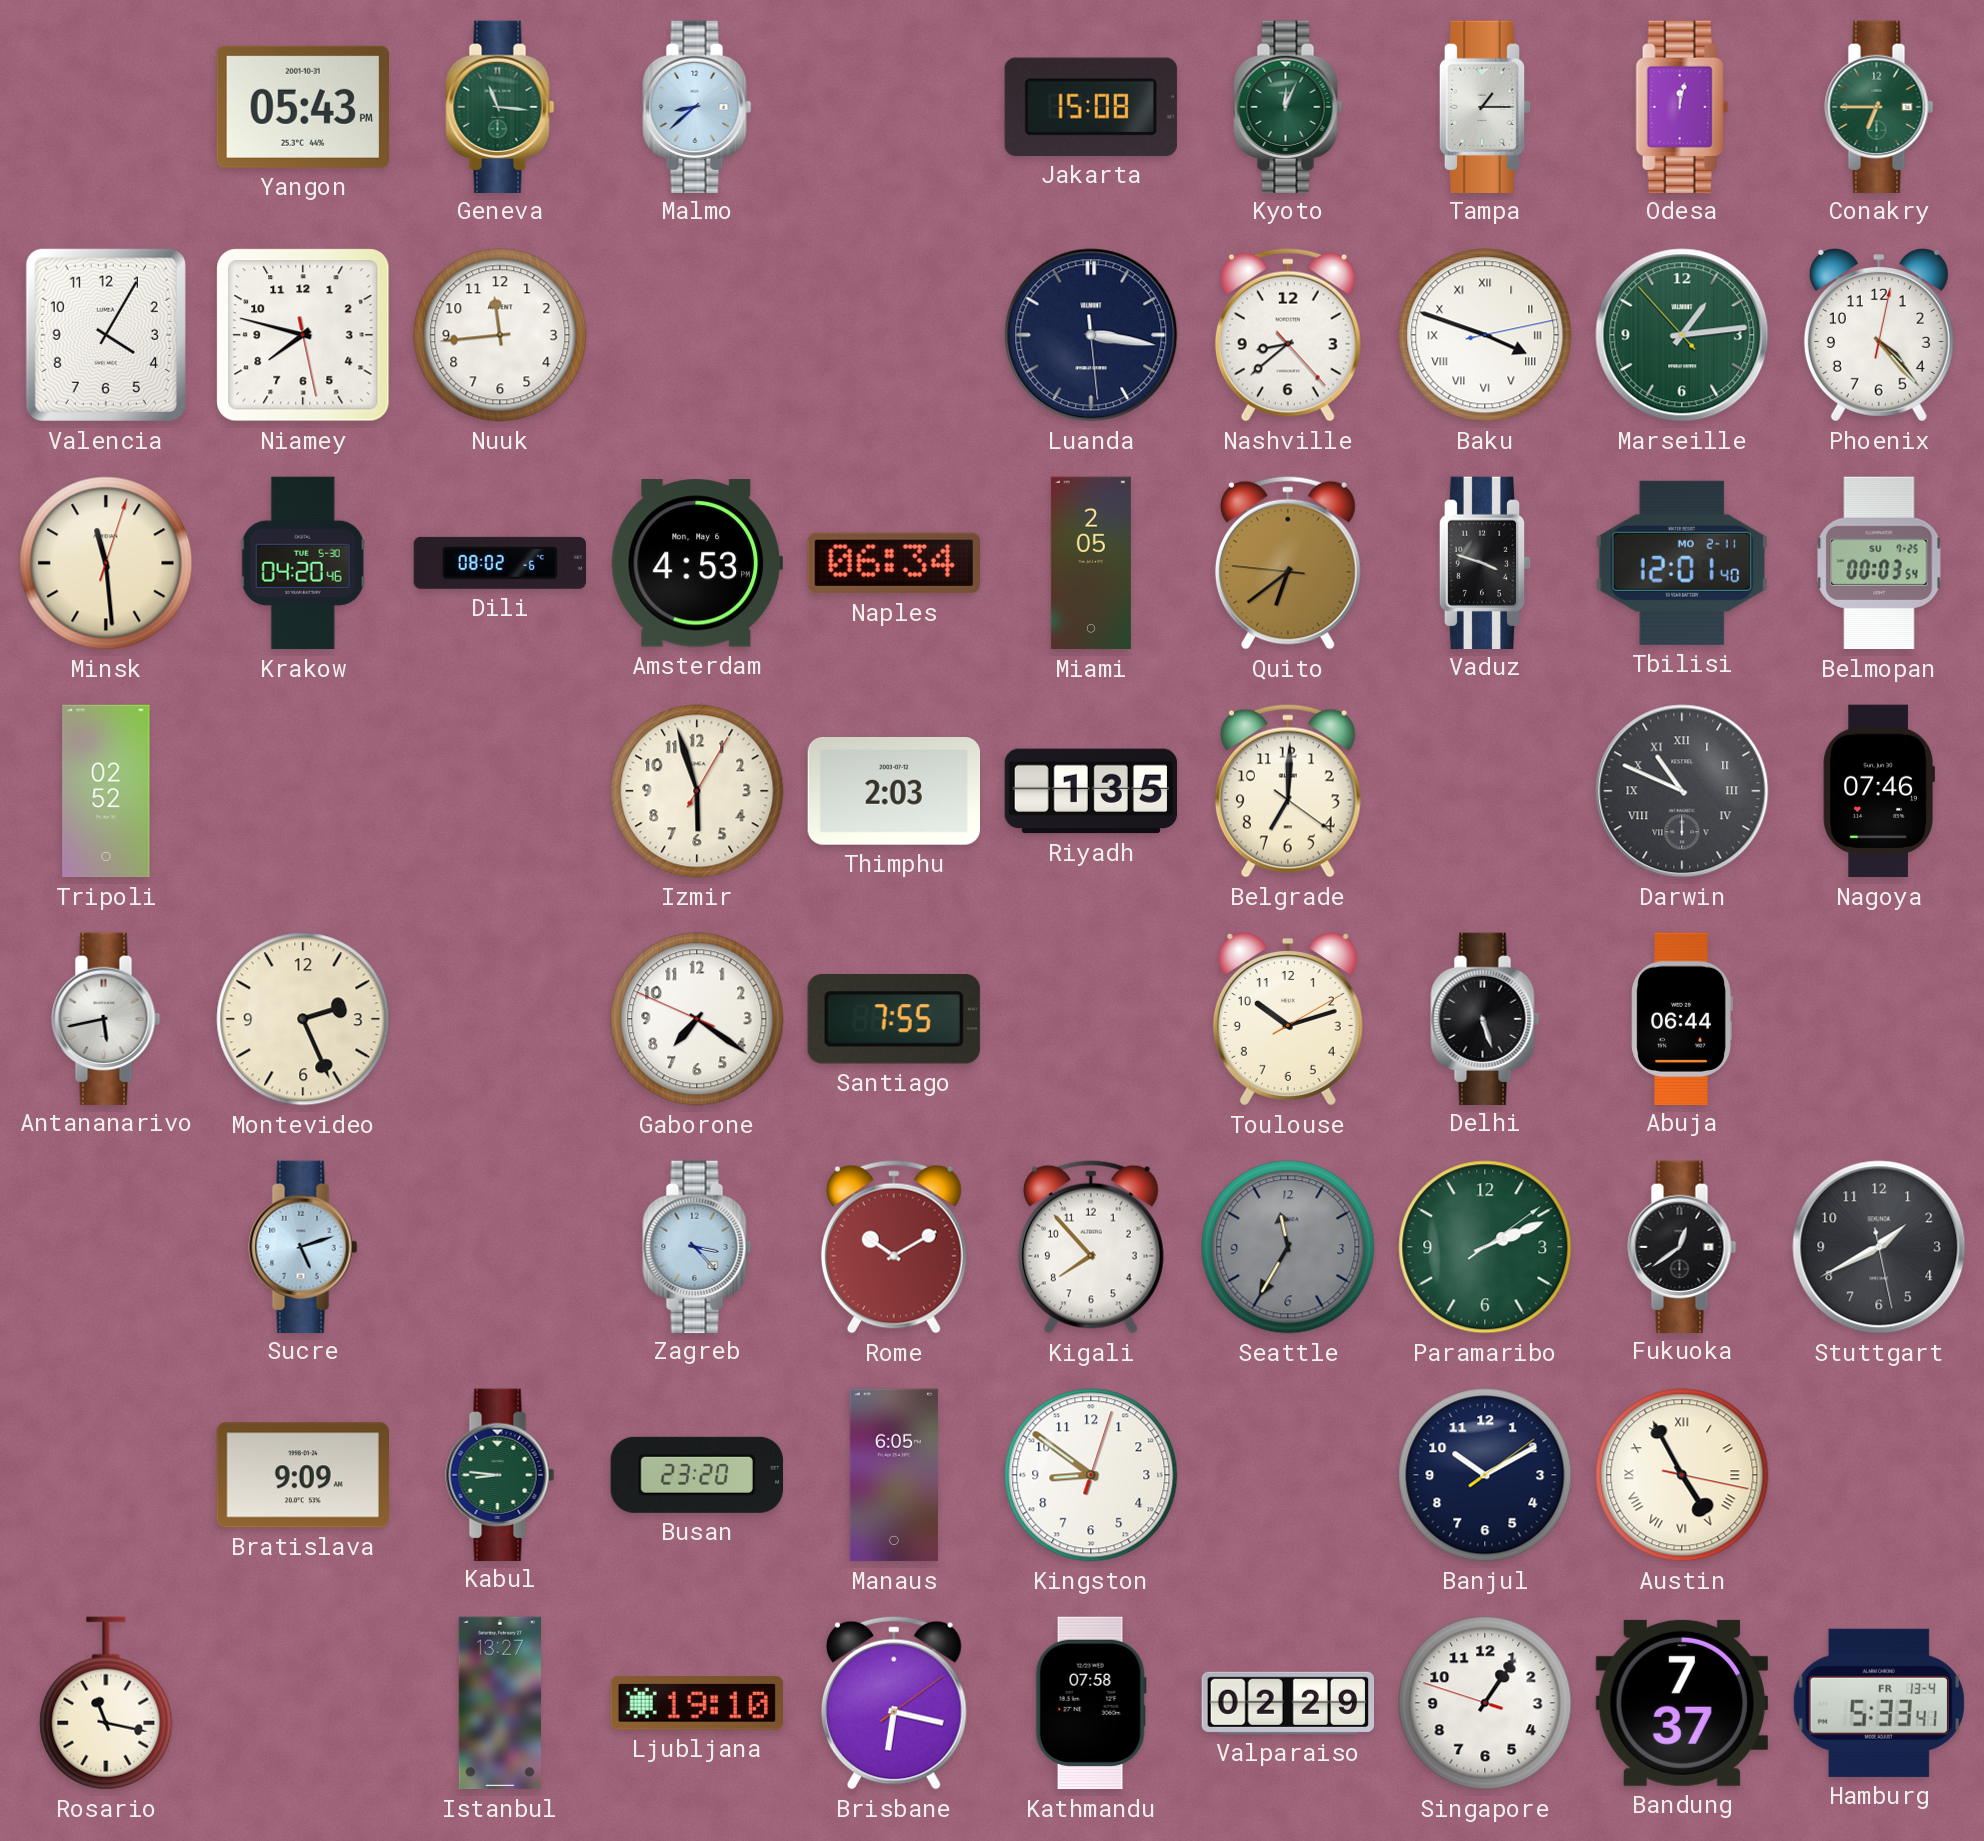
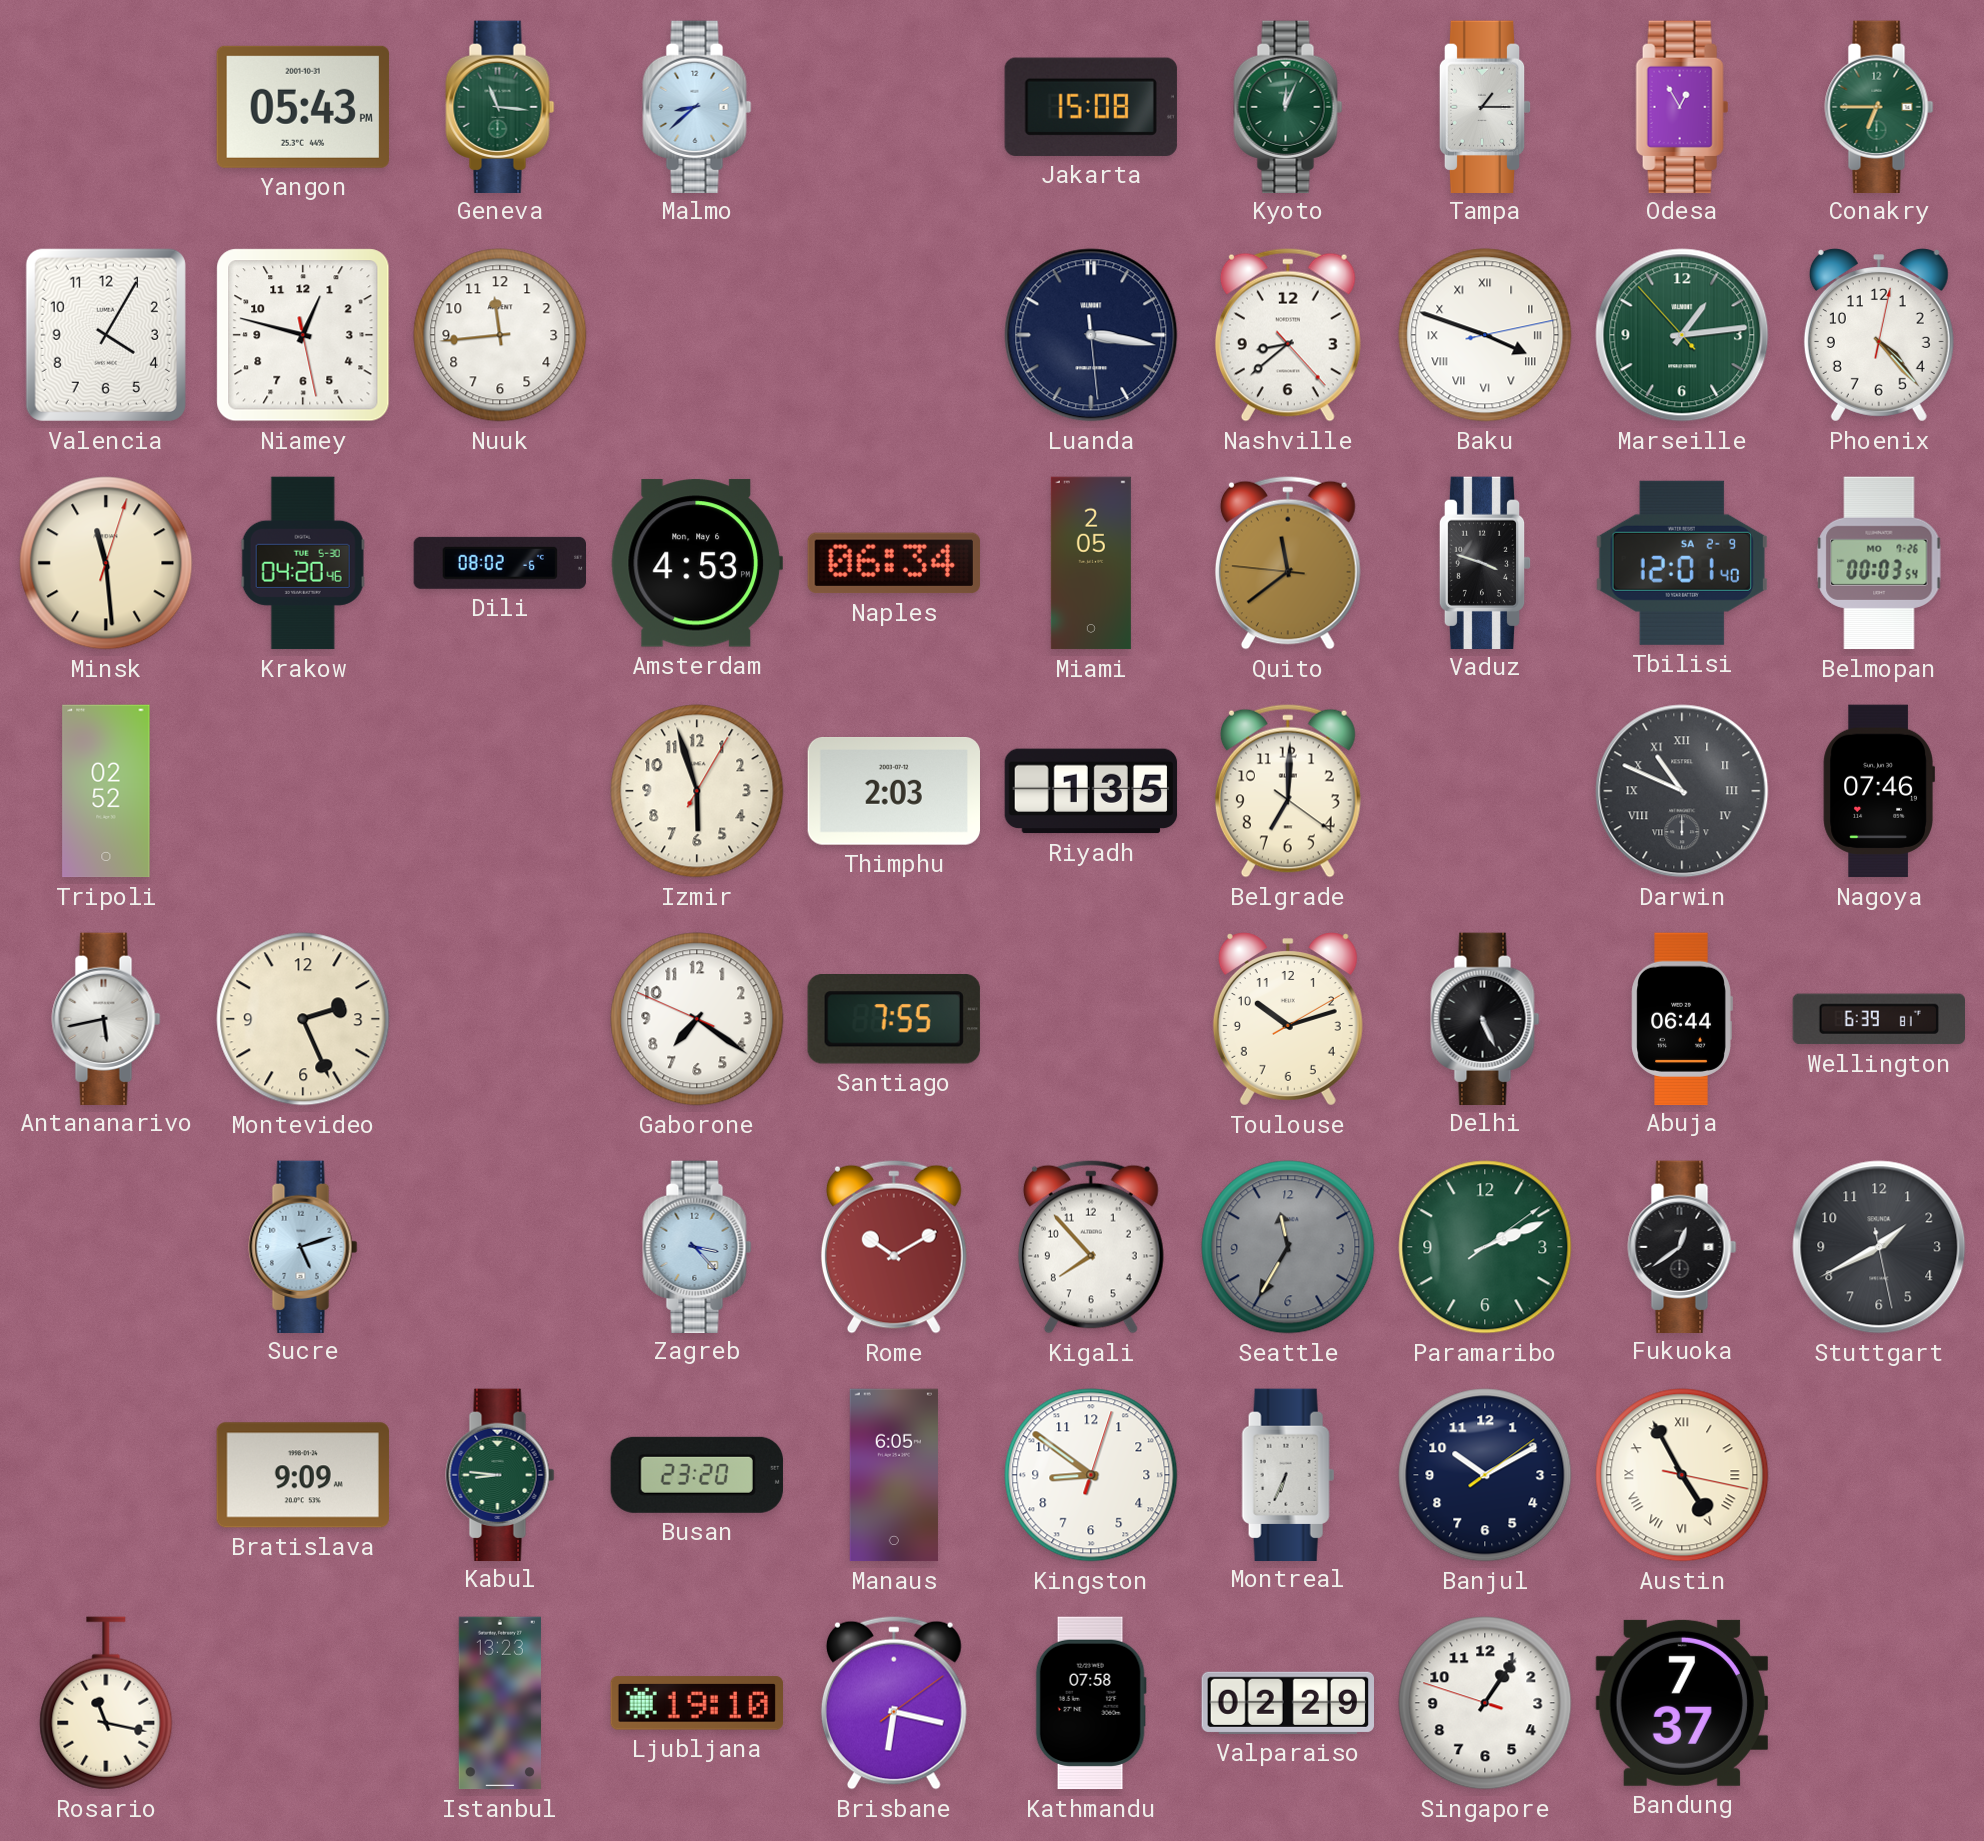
Odesa: 12:02 -> 12:55 (1682, 106)
Niamey: 7:47 -> 12:47 (303, 335)
Quito: 6:38 -> 11:38 (1288, 563)
Tbilisi date: MO 2-11 -> SA 2-9 (1682, 563)
Belmopan date: SU 7-25 -> MO 7-26 (1879, 563)
Delhi: 5:27 -> 5:26 (1485, 1018)
Wellington: none -> 6:39 (1878, 1019)
Montreal: none -> 6:34 (1288, 1474)
Istanbul: 13:27 -> 13:23 (500, 1703)
Hamburg: 5:33 -> none (1879, 1703)
